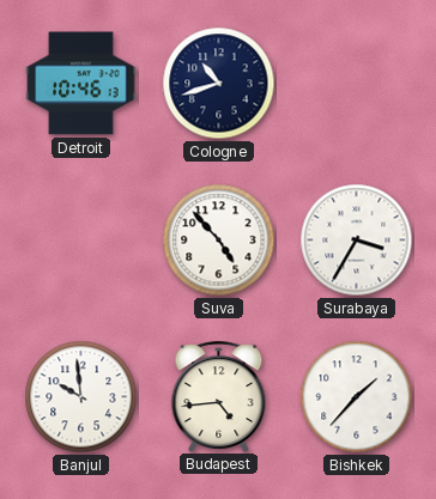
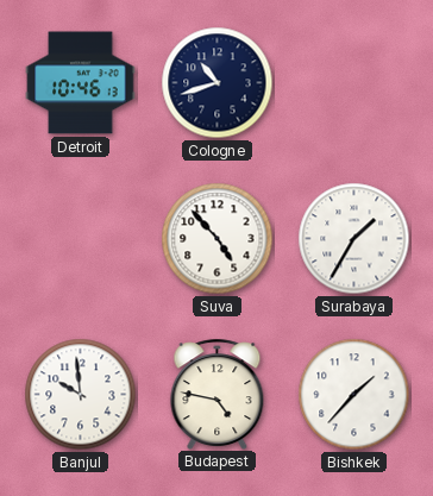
Surabaya: 3:35 -> 1:35 (354, 239)
Budapest: 4:44 -> 4:47 (218, 394)
